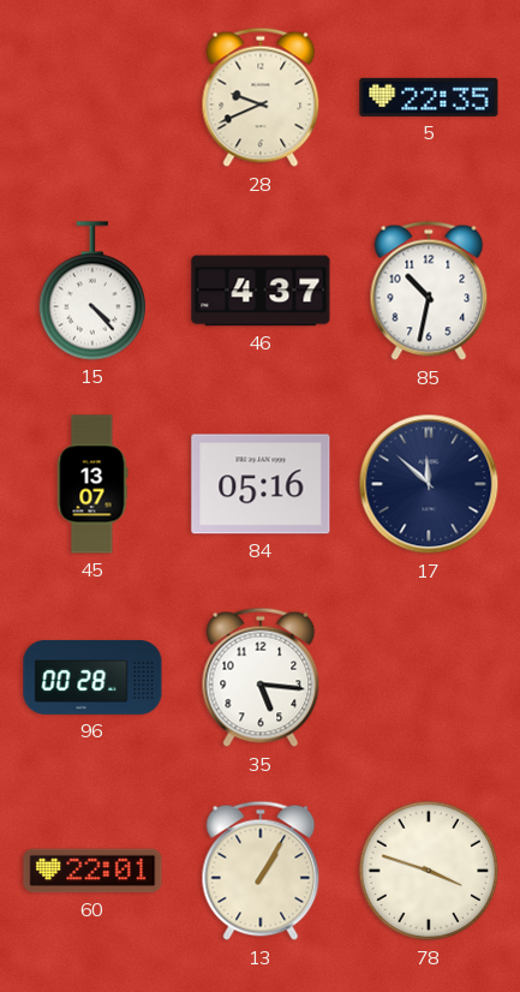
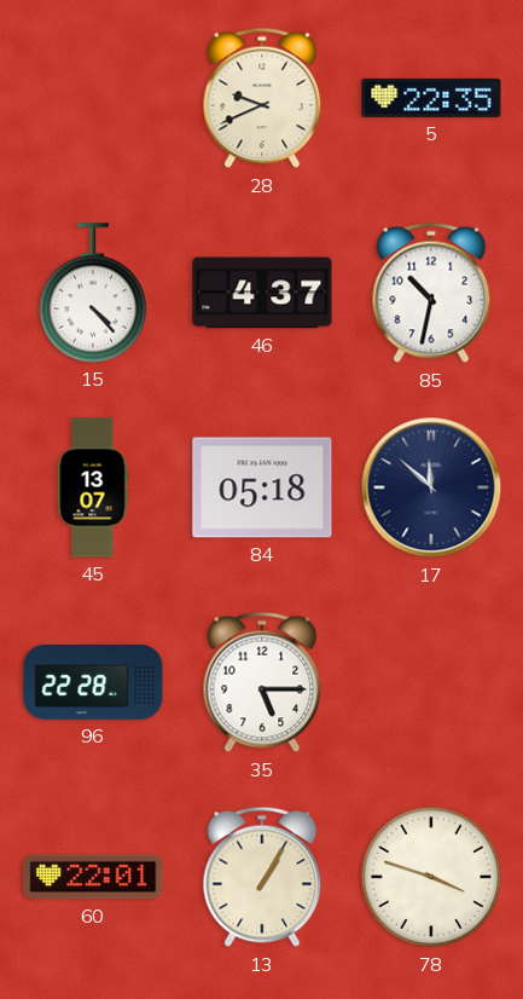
84: 05:16 -> 05:18 (262, 487)
96: 00:28 -> 22:28 (93, 682)
35: 5:16 -> 5:15 (262, 682)
